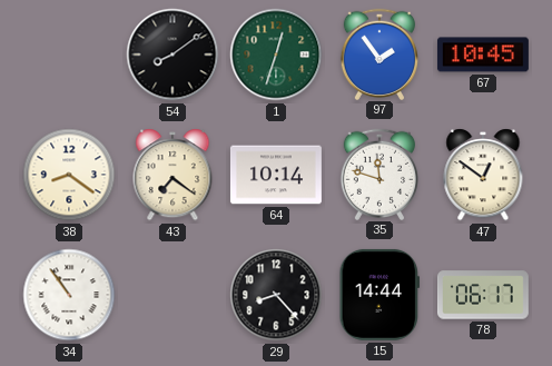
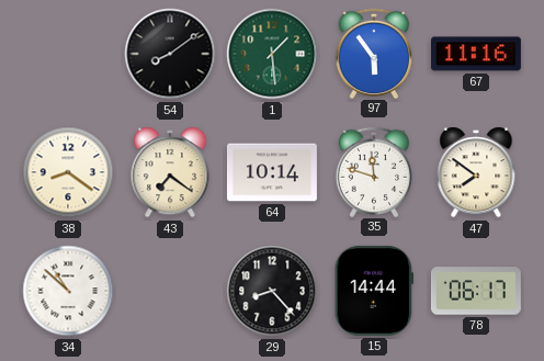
1: 12:33 -> 1:29 (272, 54)
97: 1:54 -> 5:54 (373, 53)
67: 10:45 -> 11:16 (476, 54)
47: 12:51 -> 7:51 (476, 172)
34: 10:54 -> 10:52 (68, 291)
